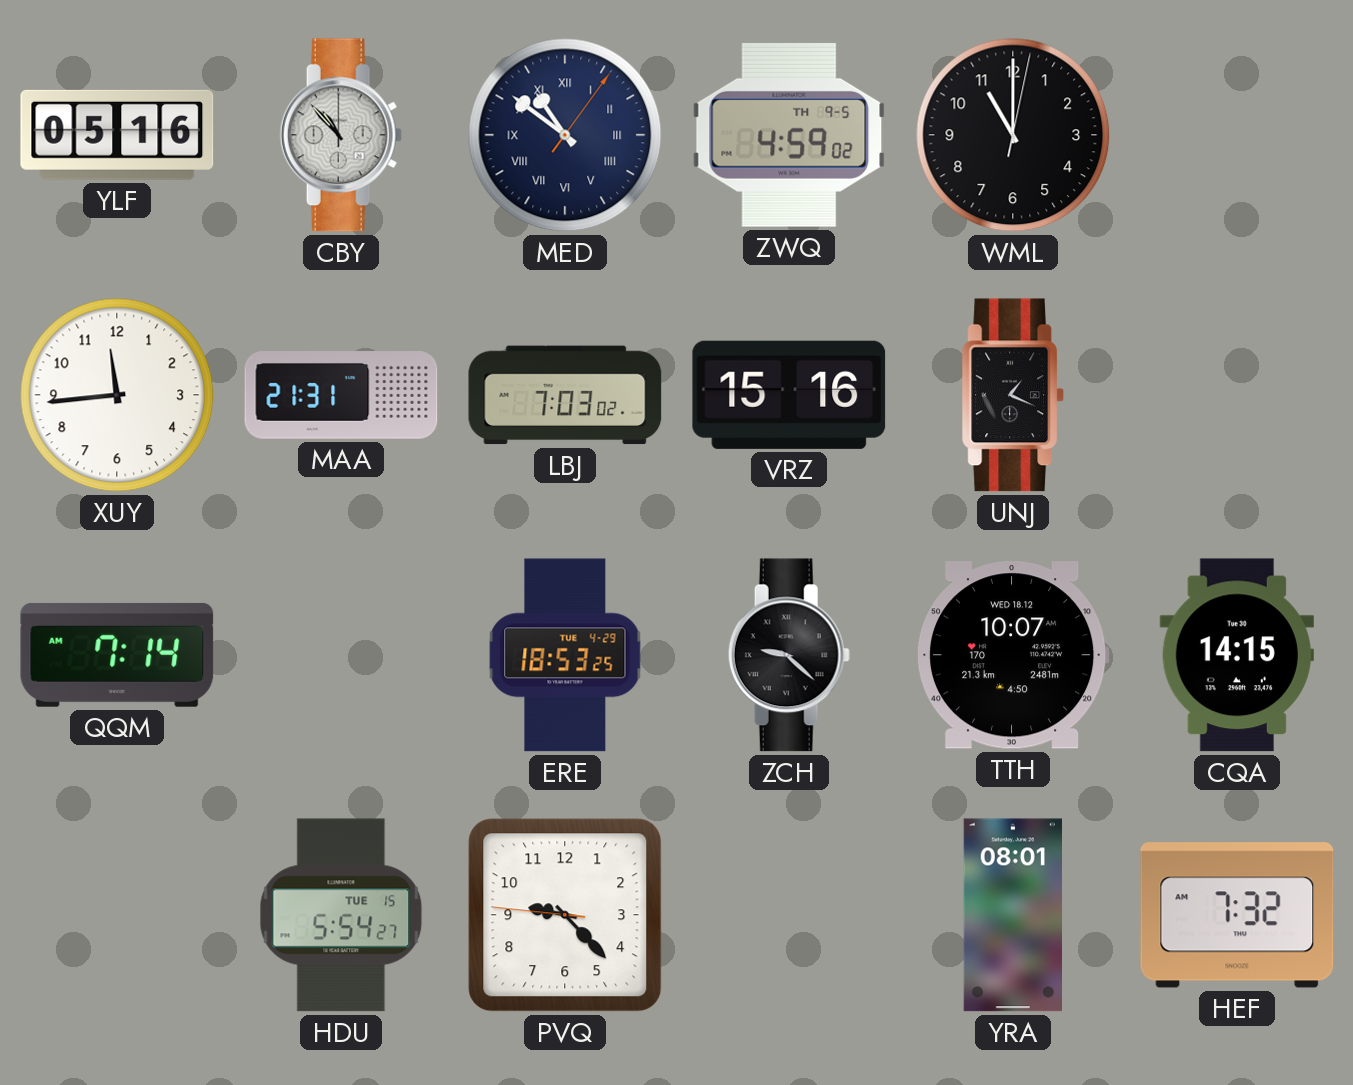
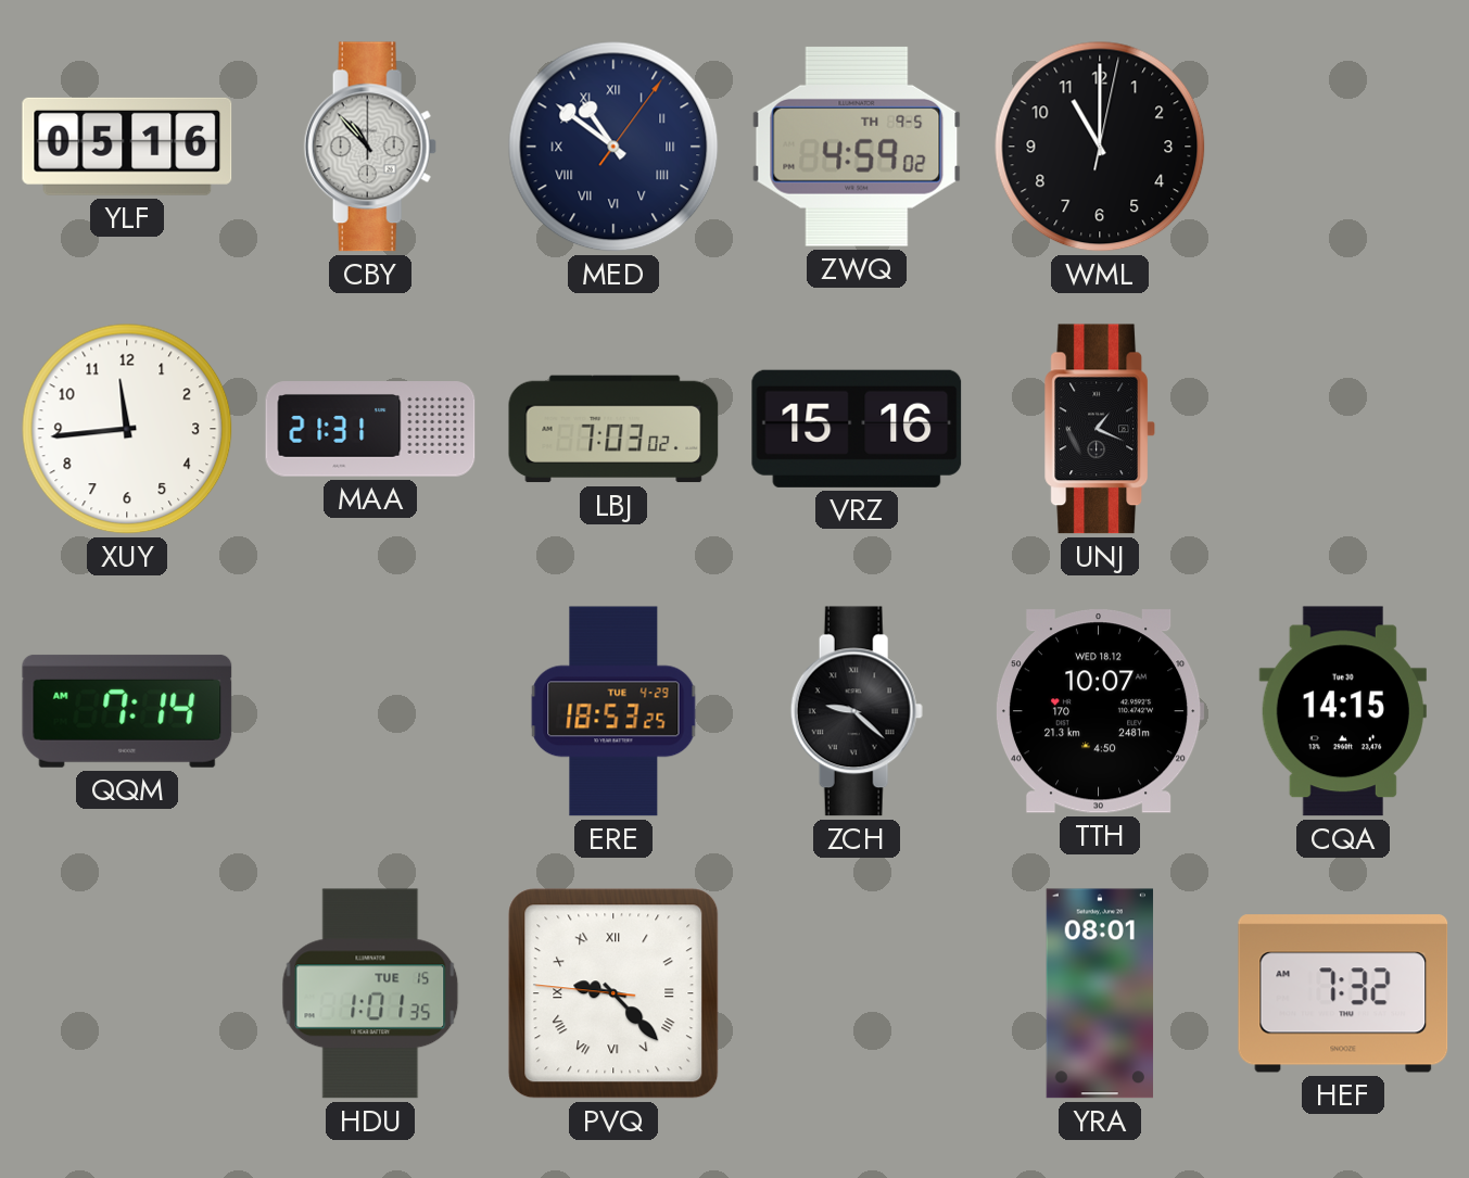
HDU: 5:54 -> 1:01 (370, 993)
PVQ numerals: Arabic -> Roman (613, 993)
